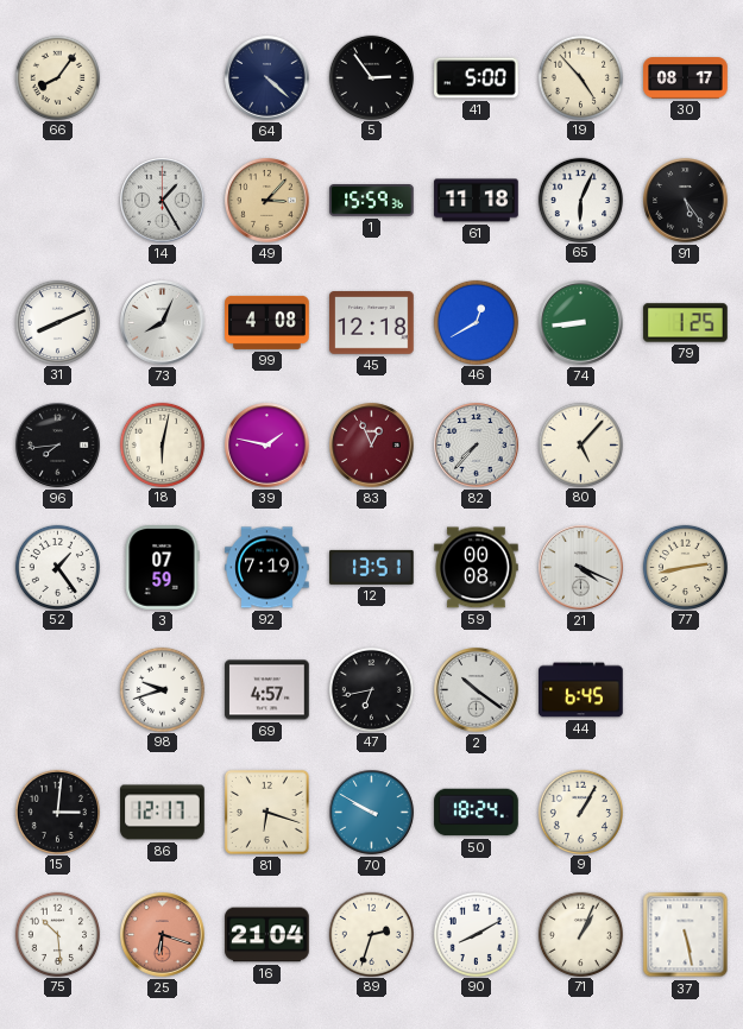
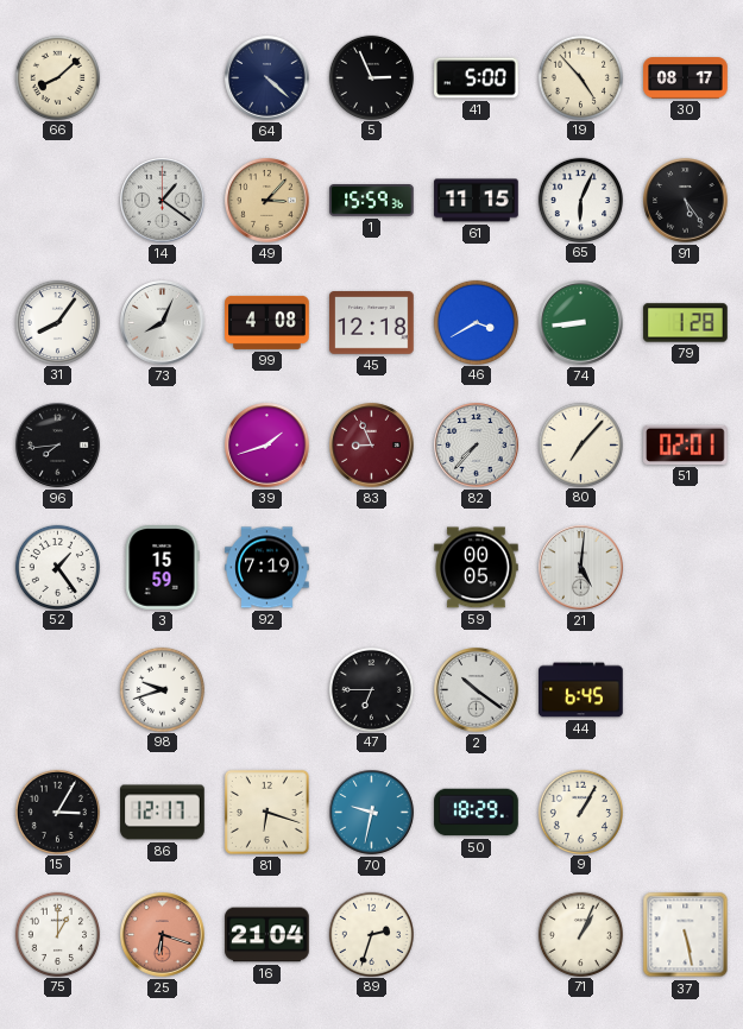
66: 8:06 -> 8:08 (57, 77)
5: 2:54 -> 2:56 (371, 77)
14: 1:25 -> 1:21 (163, 201)
61: 11:18 -> 11:15 (477, 201)
31: 8:11 -> 8:06 (57, 322)
46: 12:40 -> 3:40 (476, 322)
79: 1:25 -> 1:28 (686, 323)
18: 6:02 -> none (162, 444)
39: 1:47 -> 1:42 (267, 446)
83: 12:56 -> 8:56 (372, 446)
80: 5:07 -> 7:07 (580, 444)
51: none -> 02:01 (686, 444)
3: 07:59 -> 15:59 (162, 568)
12: 13:51 -> none (372, 567)
59: 00:08 -> 00:05 (477, 568)
21: 4:19 -> 5:01 (581, 568)
77: 2:43 -> none (685, 567)
69: 4:57 -> none (267, 690)
47: 6:43 -> 6:45 (371, 689)
15: 3:01 -> 3:05 (57, 812)
70: 9:50 -> 9:32 (372, 813)
50: 18:24 -> 18:29 (477, 813)
75: 10:29 -> 1:00 (57, 934)
90: 8:10 -> none (476, 934)
